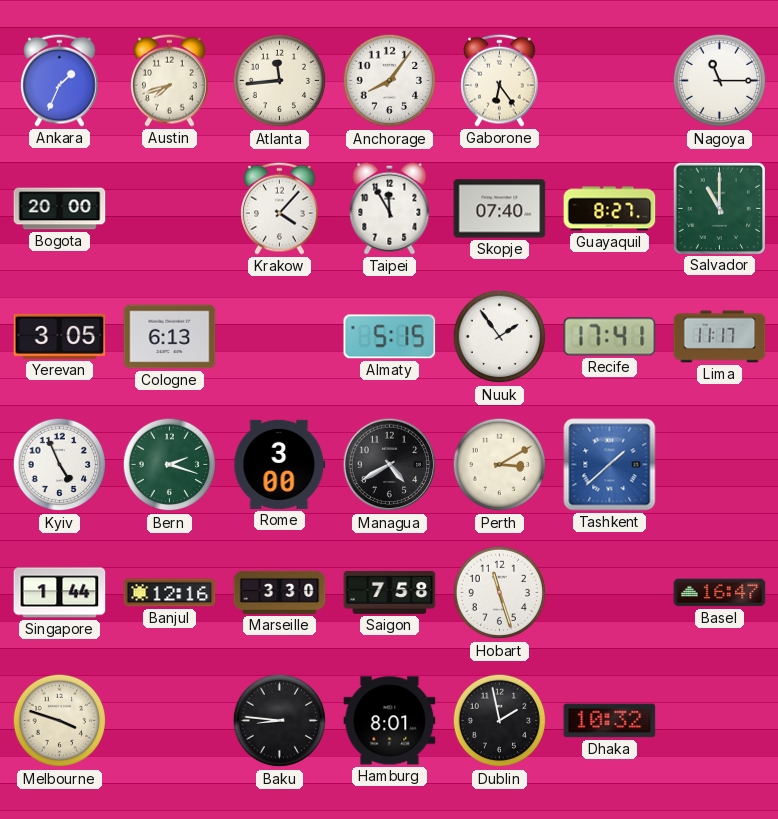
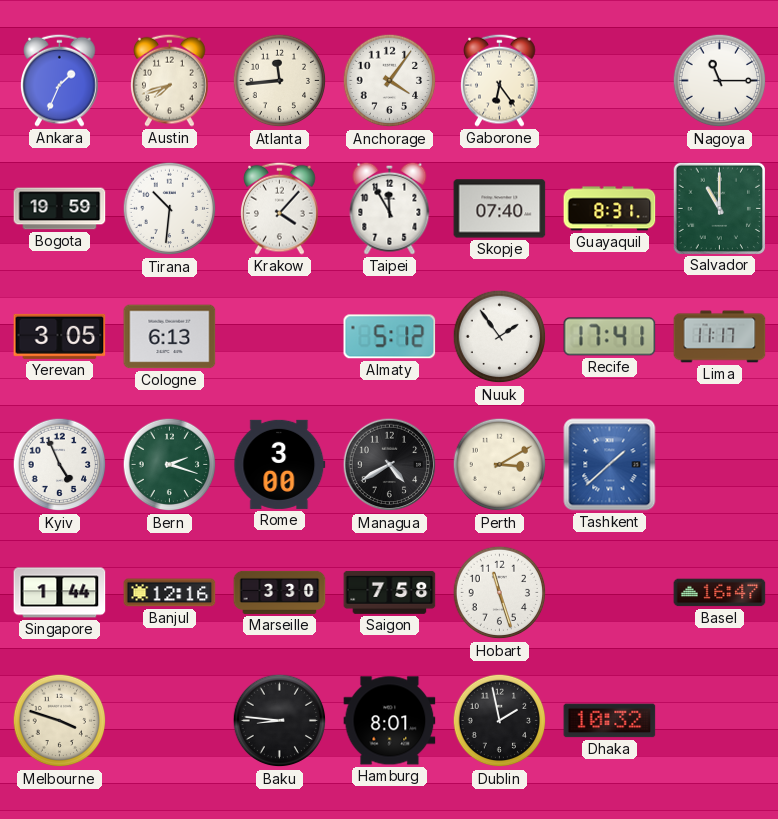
Anchorage: 8:06 -> 4:06 (390, 81)
Bogota: 20:00 -> 19:59 (60, 209)
Tirana: none -> 10:31 (170, 209)
Guayaquil: 8:27 -> 8:31 (610, 209)
Almaty: 5:15 -> 5:12 (390, 337)
